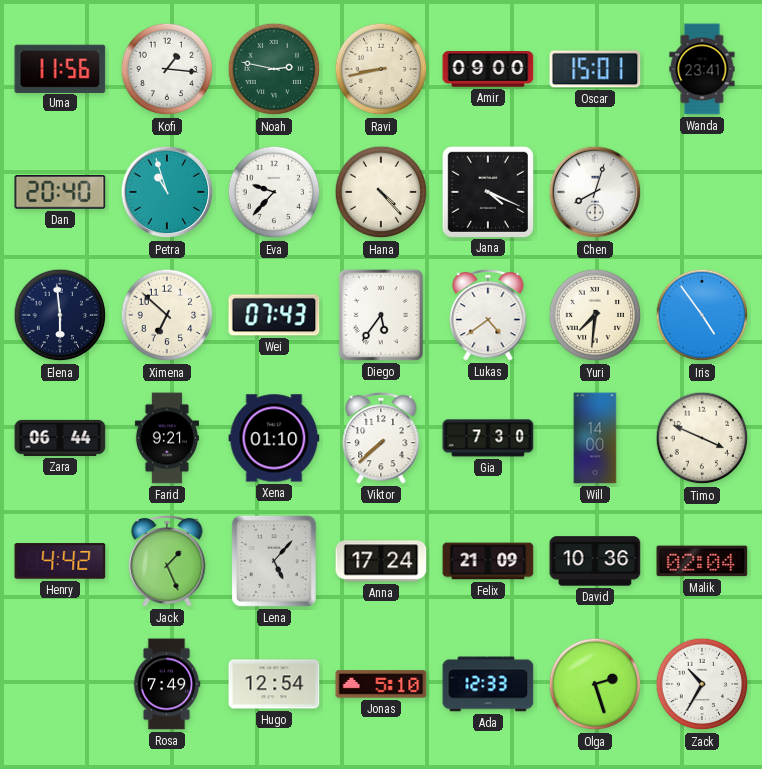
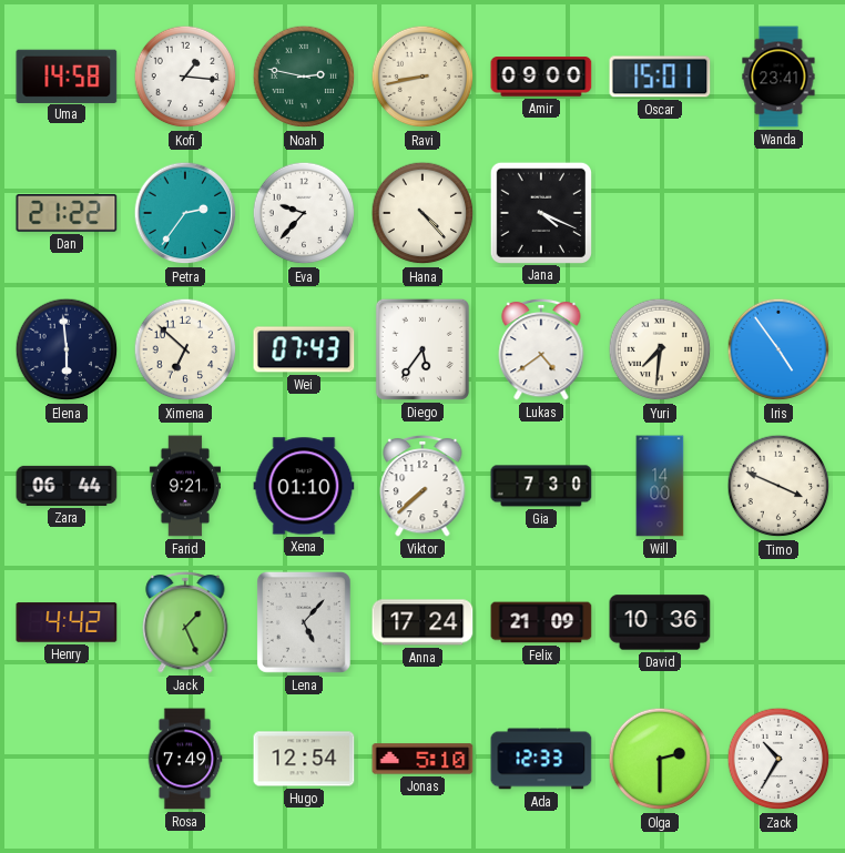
Uma: 11:56 -> 14:58 (67, 75)
Dan: 20:40 -> 21:22 (67, 214)
Petra: 10:57 -> 2:36 (185, 213)
Chen: 8:03 -> none (595, 192)
Malik: 02:04 -> none (702, 561)
Olga: 2:27 -> 2:30 (660, 759)
